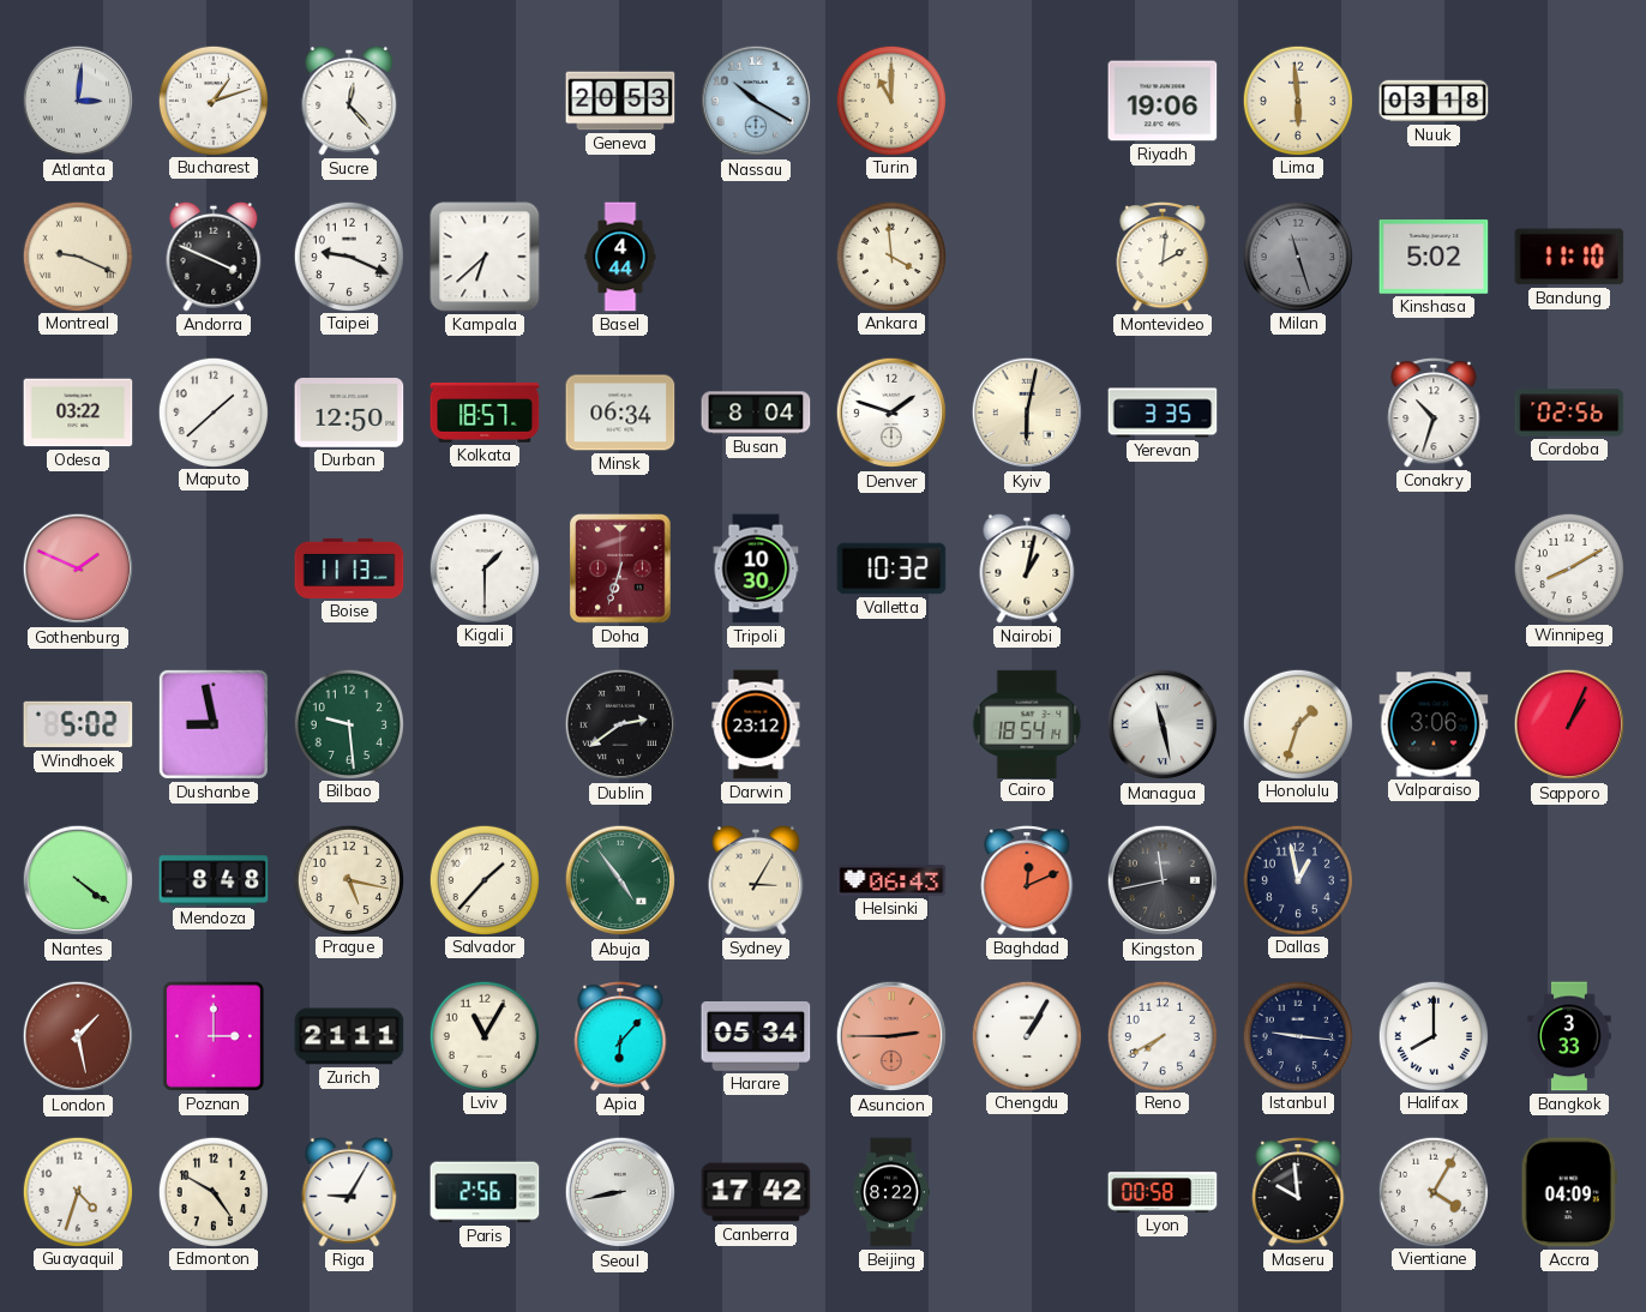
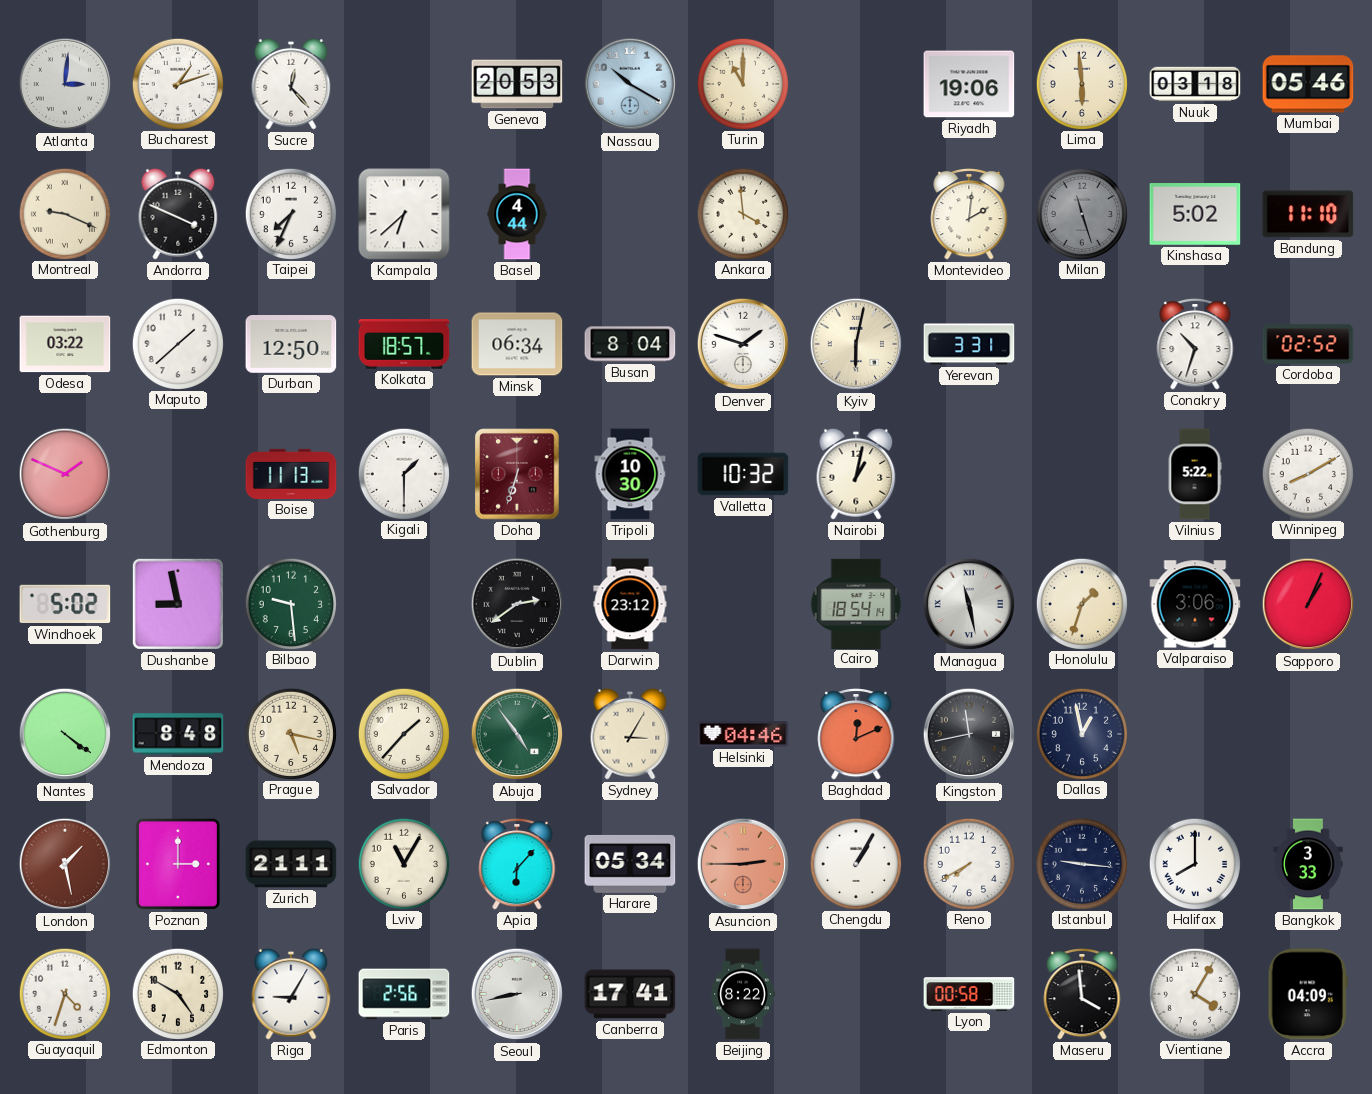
Mumbai: none -> 05:46 (1308, 84)
Taipei: 9:19 -> 7:34 (290, 213)
Yerevan: 3:35 -> 3:31 (969, 344)
Cordoba: 02:56 -> 02:52 (1308, 344)
Vilnius: none -> 5:22 (1195, 474)
Helsinki: 06:43 -> 04:46 (743, 734)
Canberra: 17:42 -> 17:41 (630, 994)
Maseru: 9:59 -> 3:59 (1082, 995)
